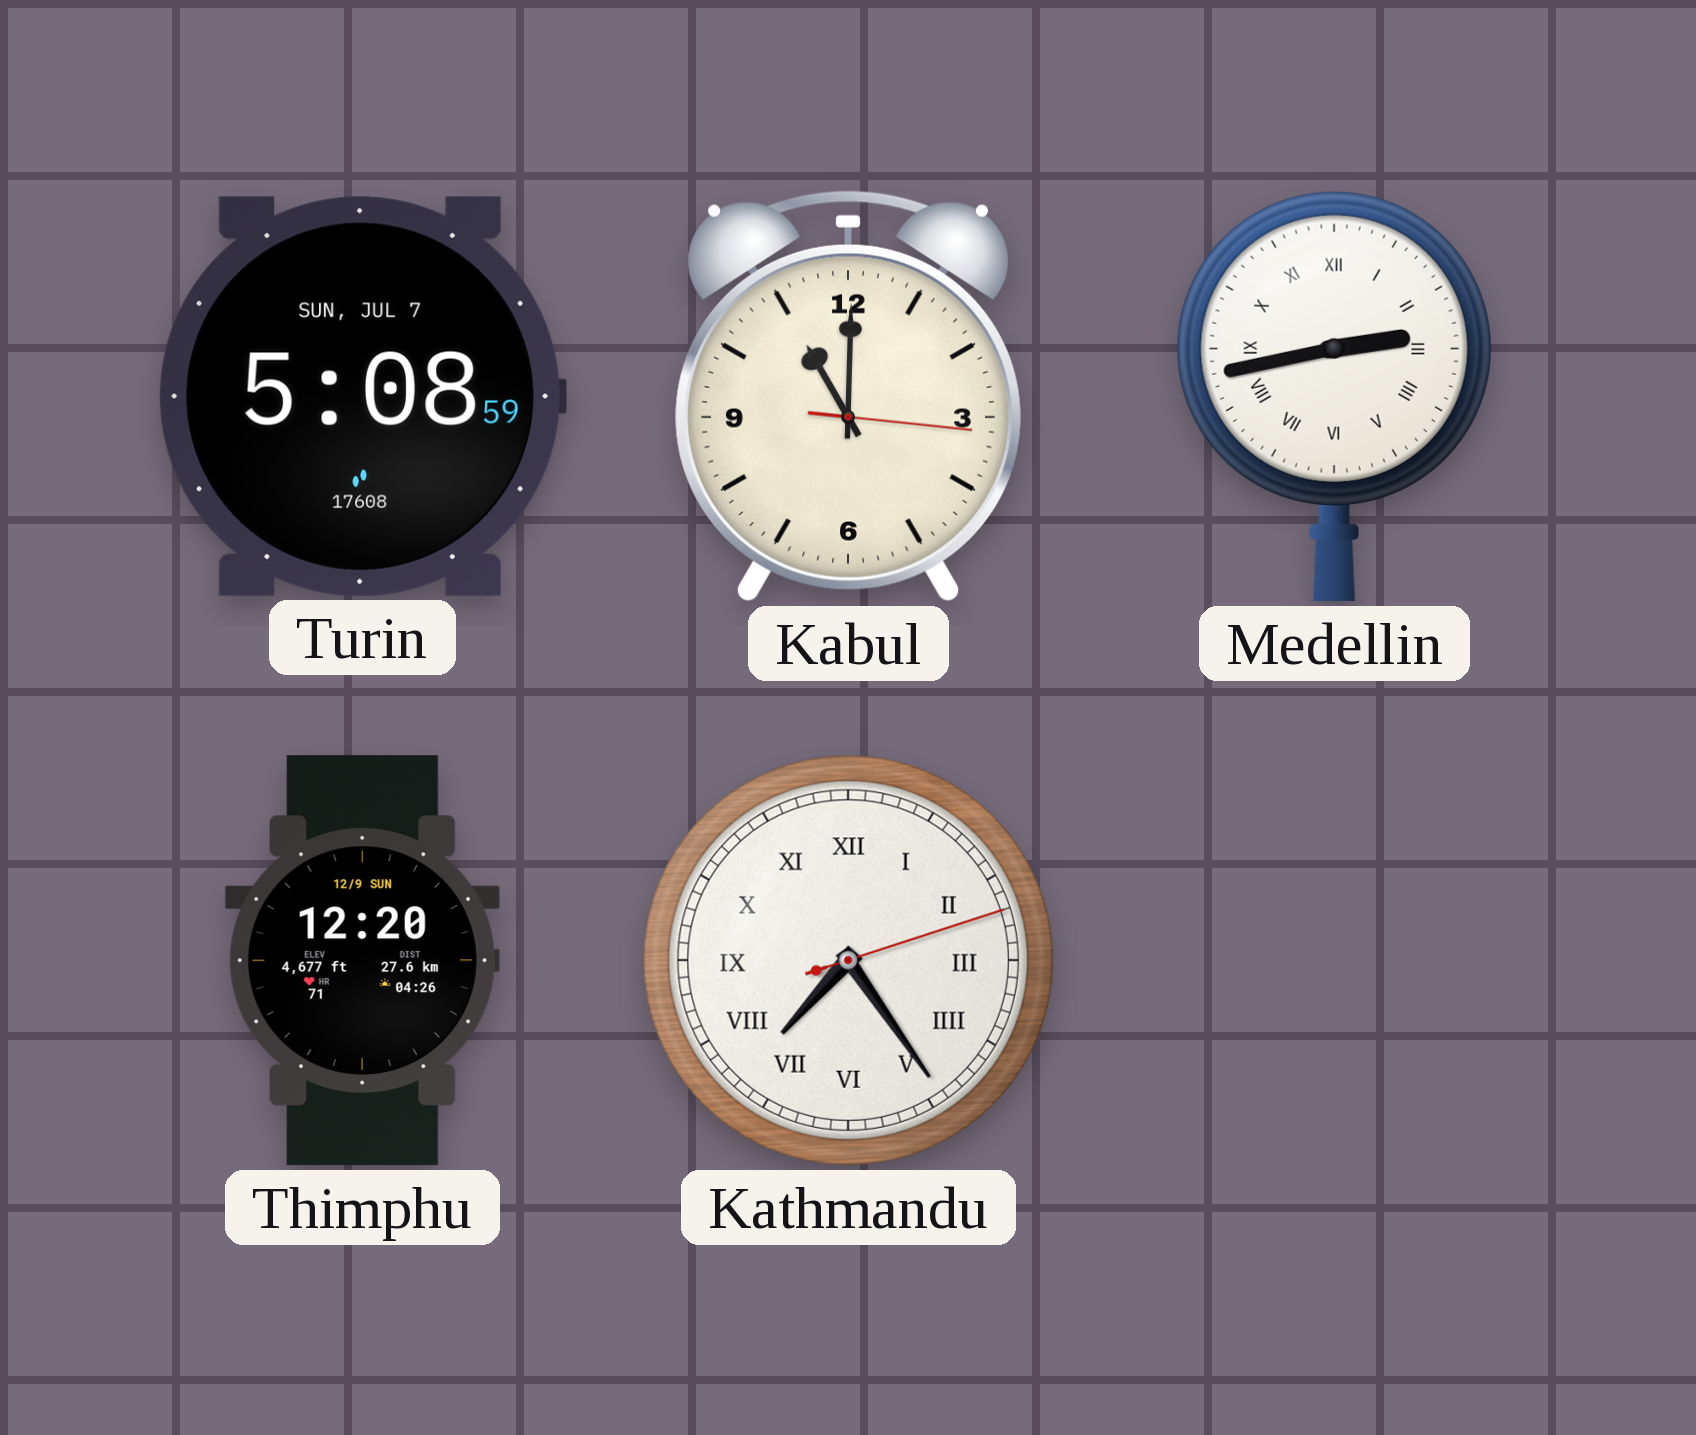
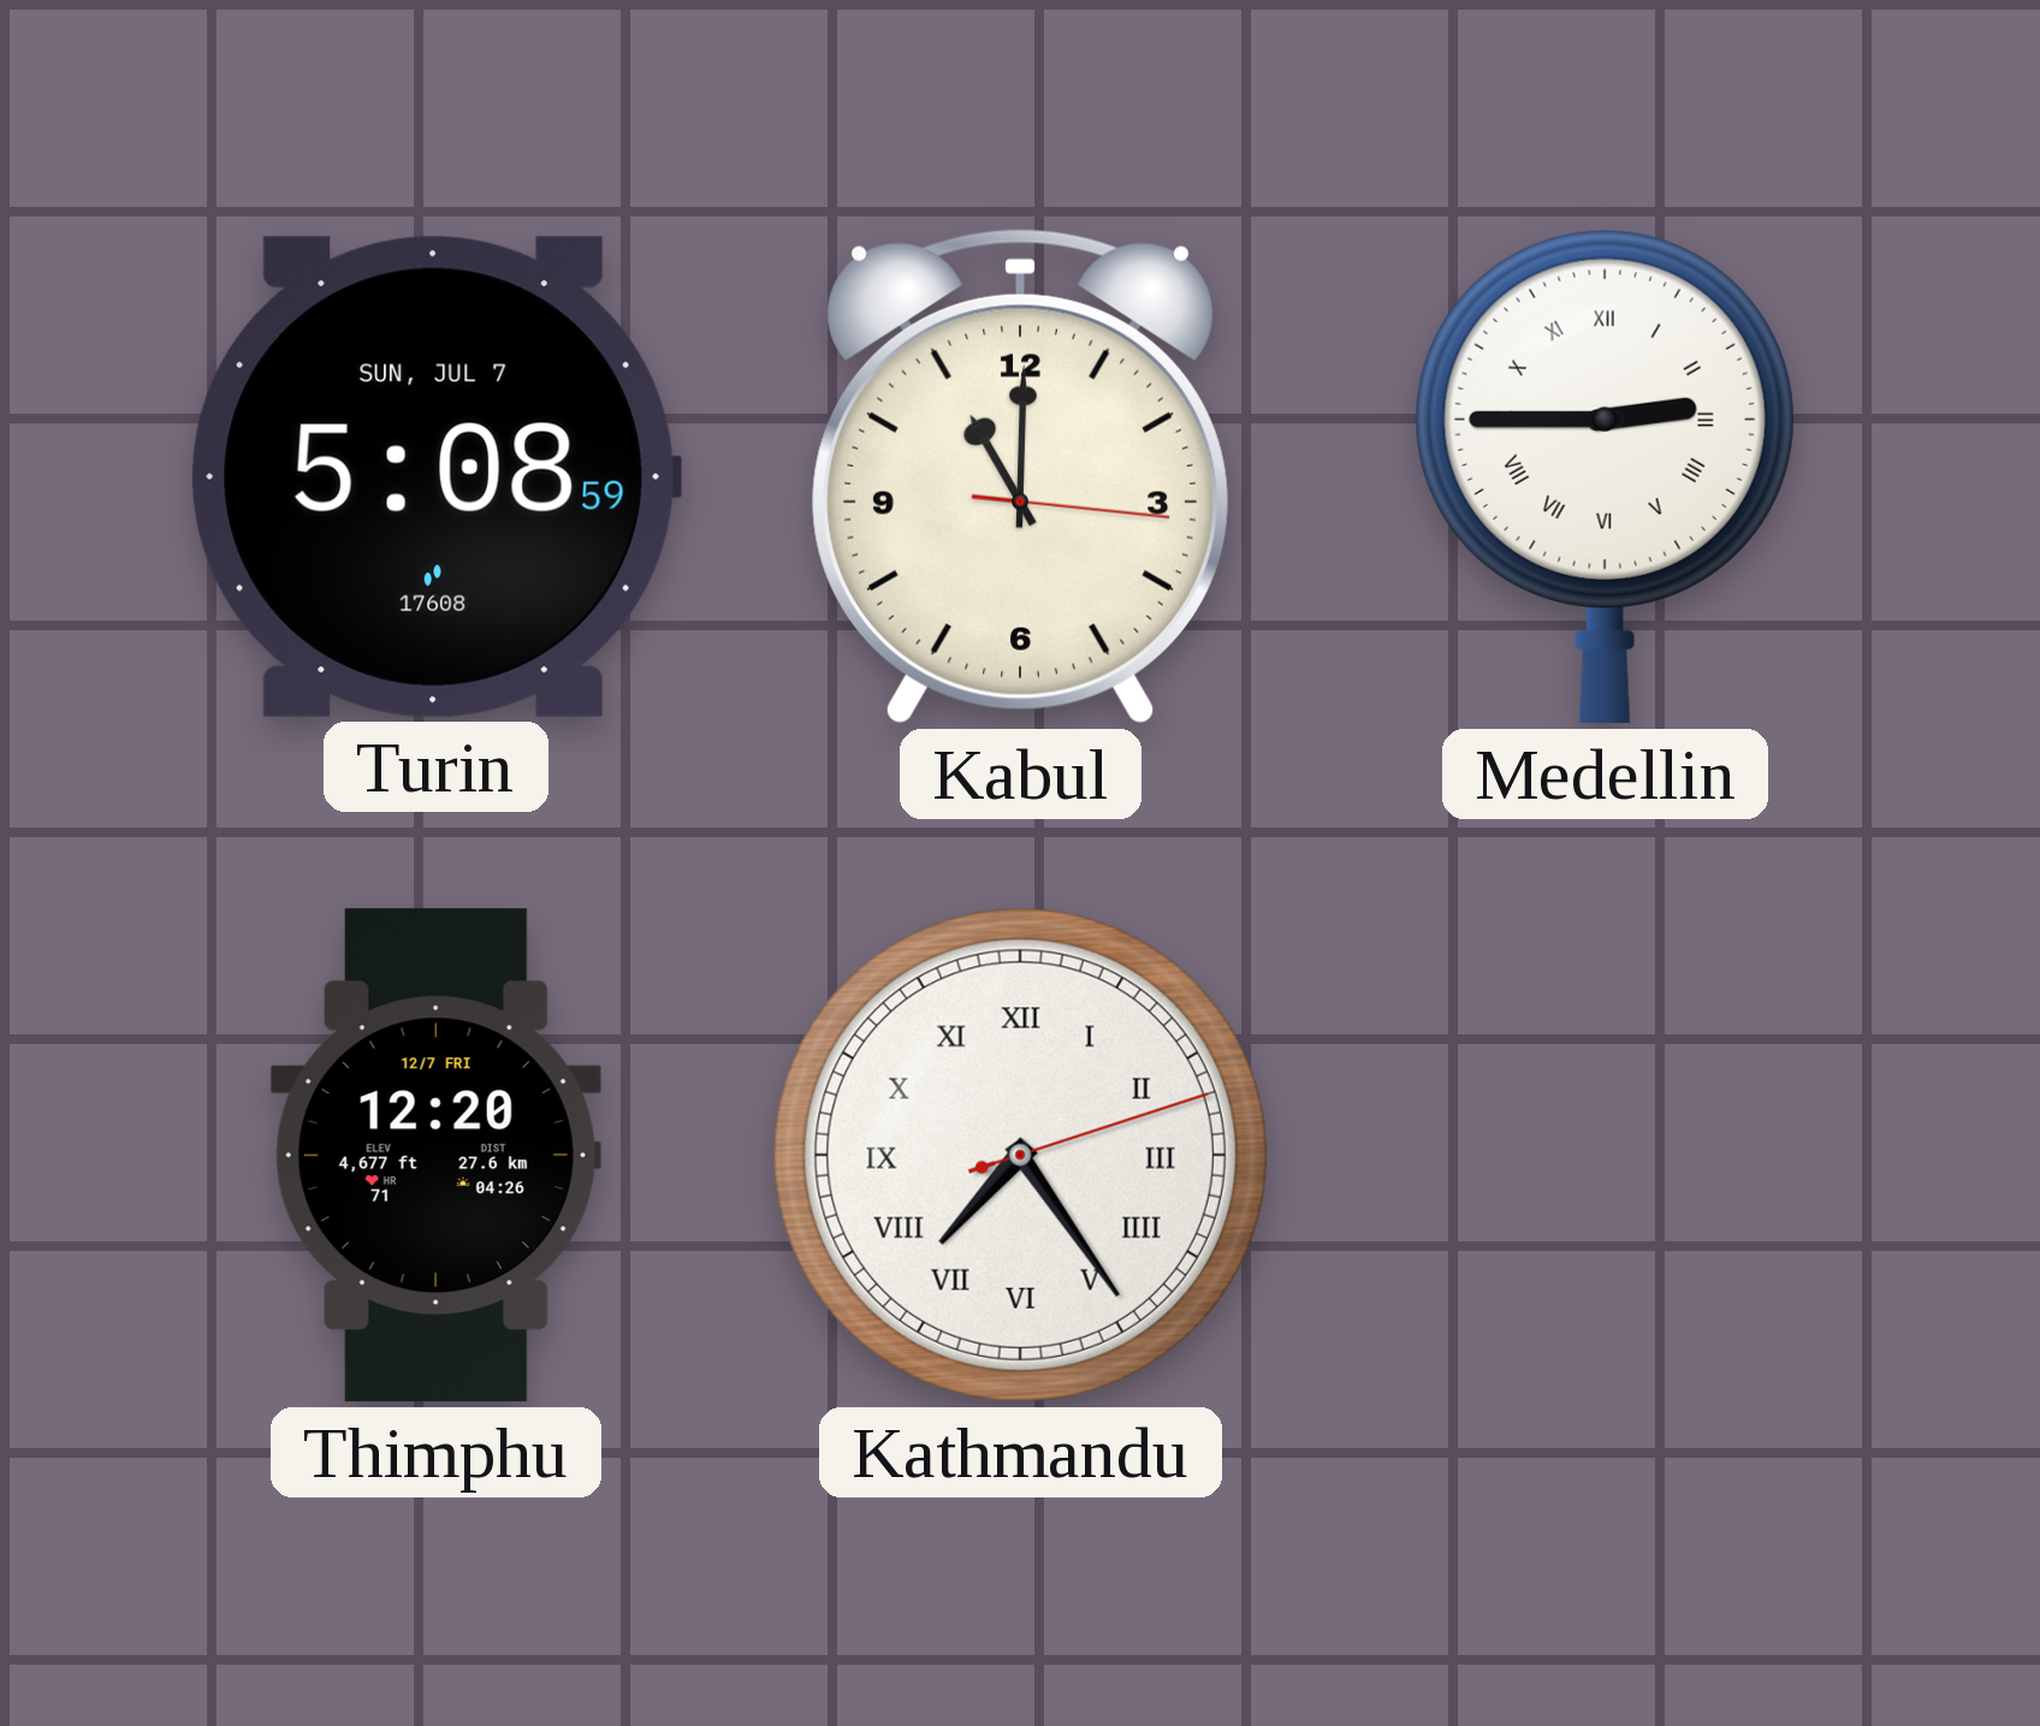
Medellin: 2:43 -> 2:45 (1605, 476)
Thimphu date: 12/9 SUN -> 12/7 FRI (435, 1156)
